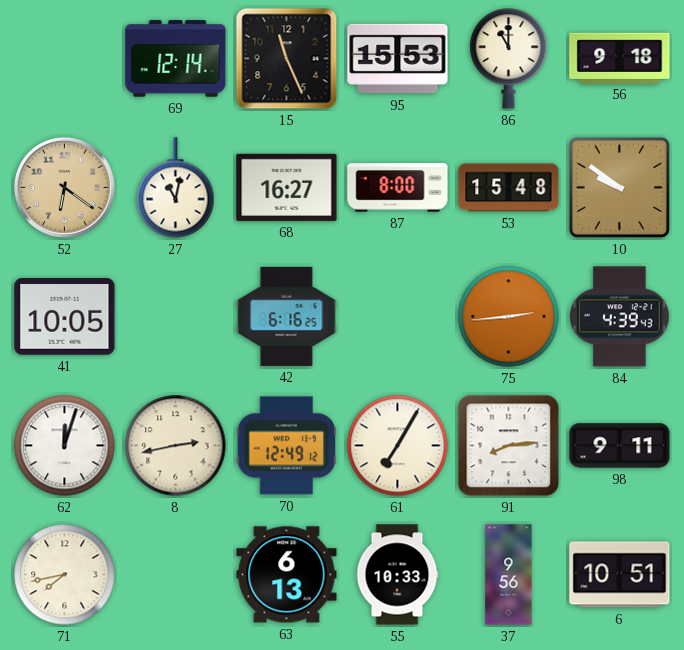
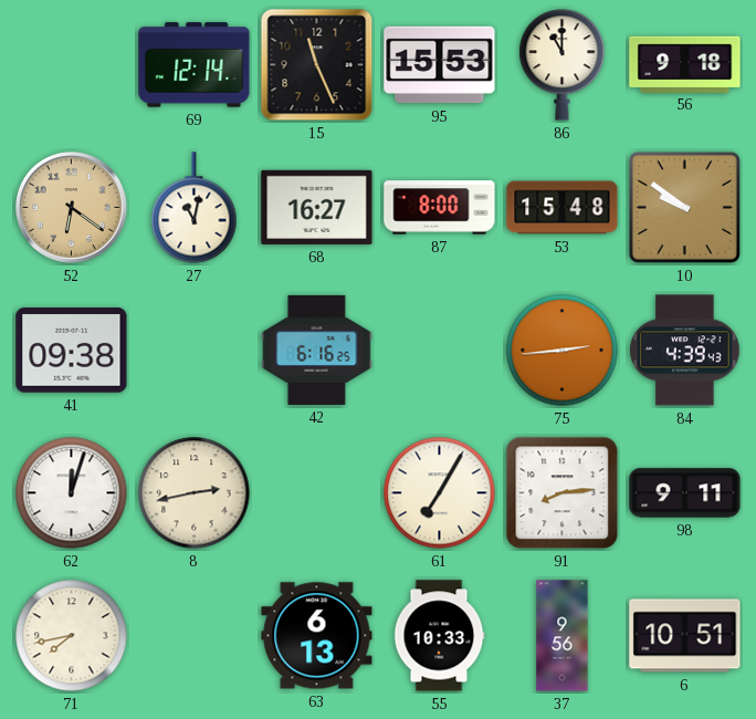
41: 10:05 -> 09:38 (72, 351)
70: 12:49 -> none (286, 446)
